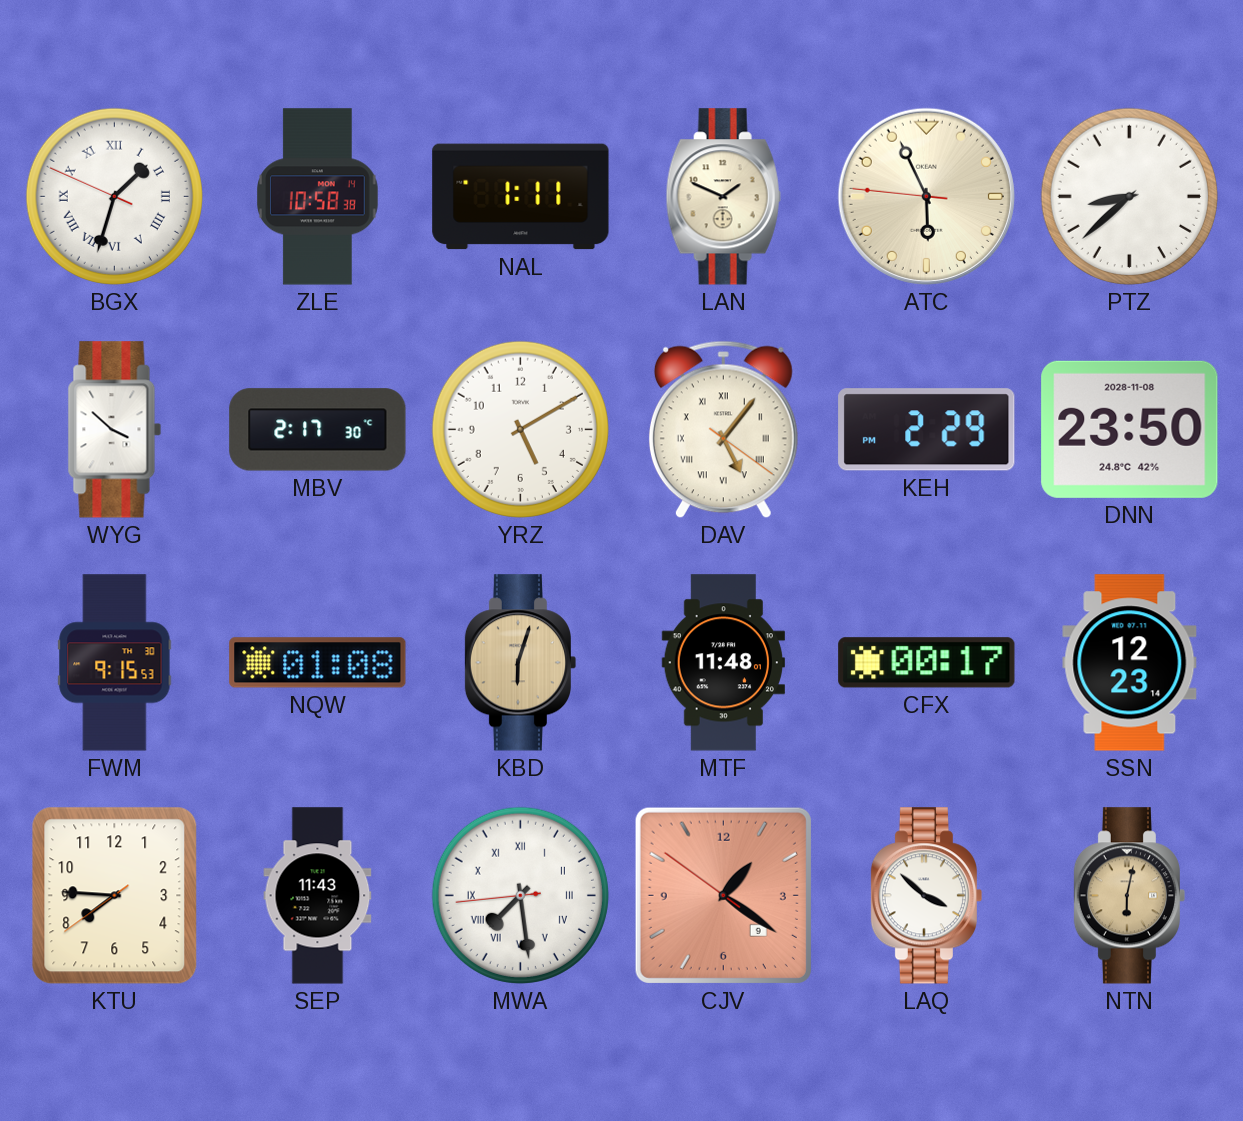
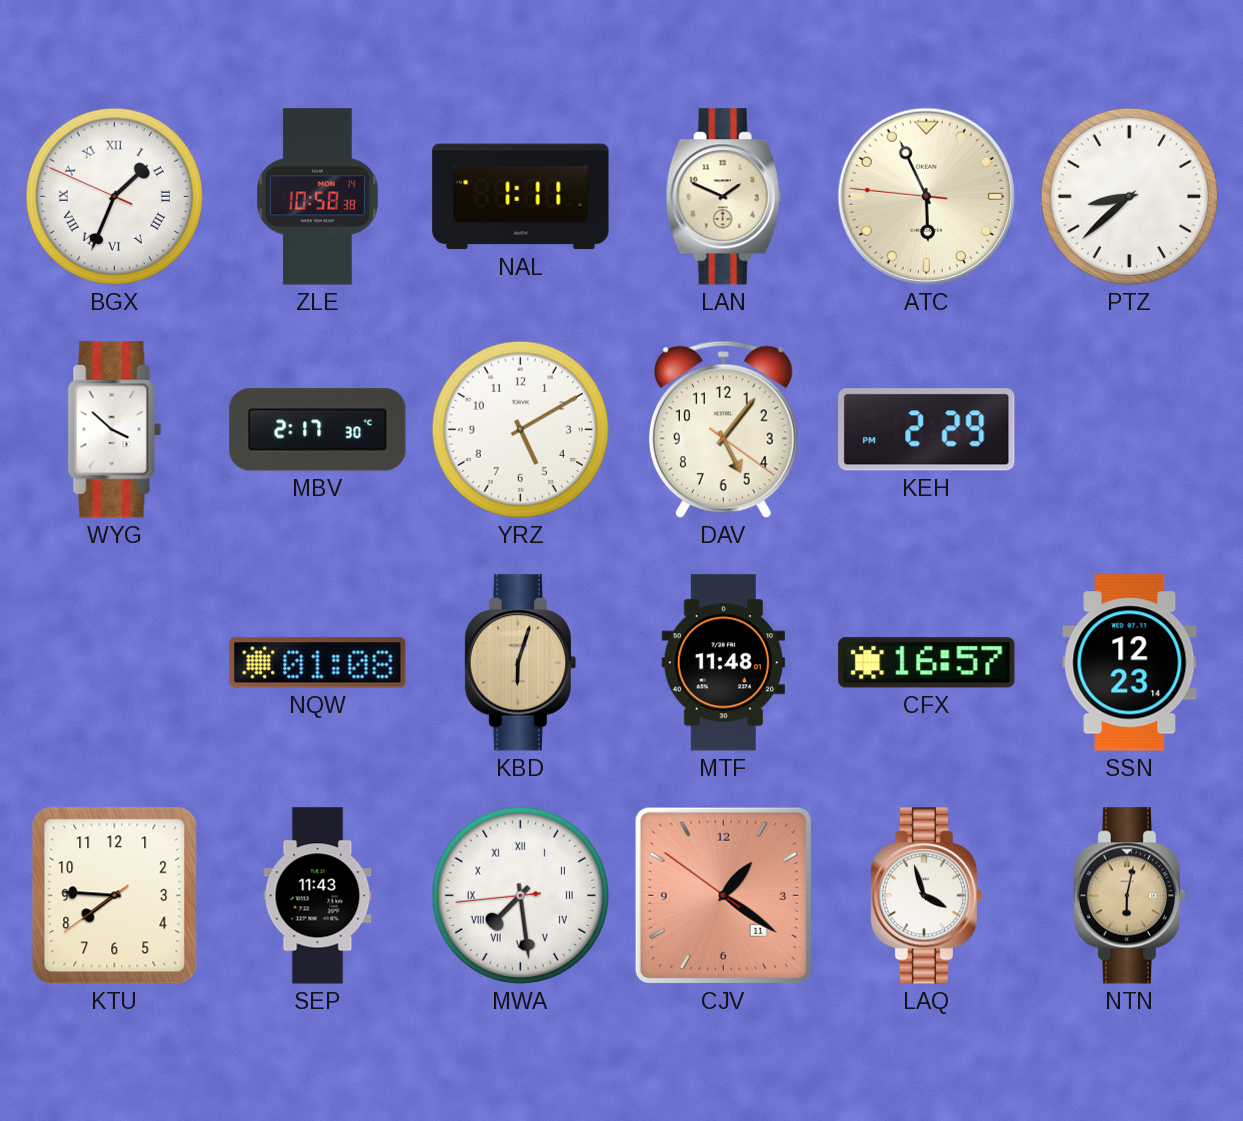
BGX: 1:32 -> 1:33 (114, 196)
DAV numerals: Roman -> Arabic (723, 430)
DNN: 23:50 -> none (1130, 429)
FWM: 9:15 -> none (115, 663)
CFX: 00:17 -> 16:57 (927, 663)
CJV date: 9 -> 11 (723, 895)
LAQ: 3:52 -> 3:57 (927, 896)
